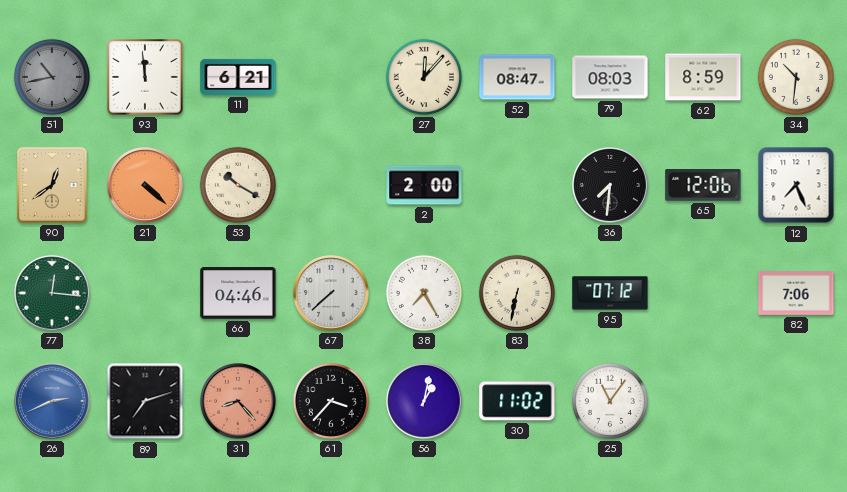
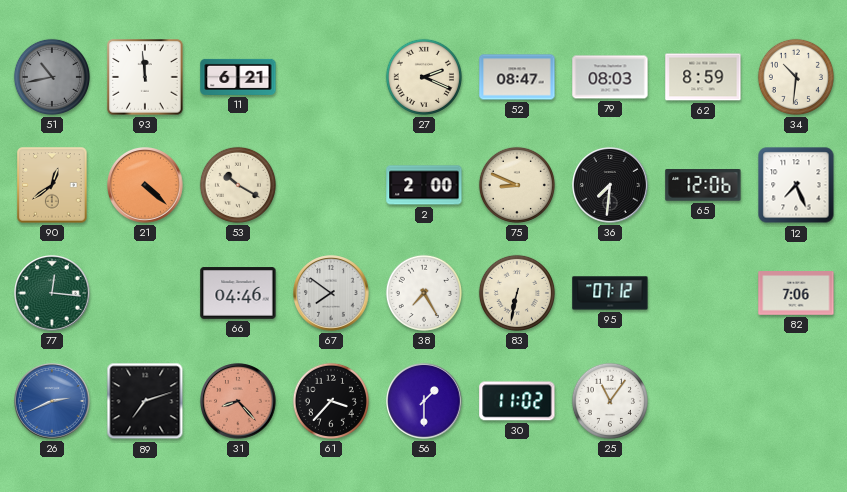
27: 12:07 -> 2:19 (424, 77)
75: none -> 8:49 (517, 185)
67: 7:38 -> 7:51 (331, 293)
56: 1:02 -> 1:30 (424, 401)
